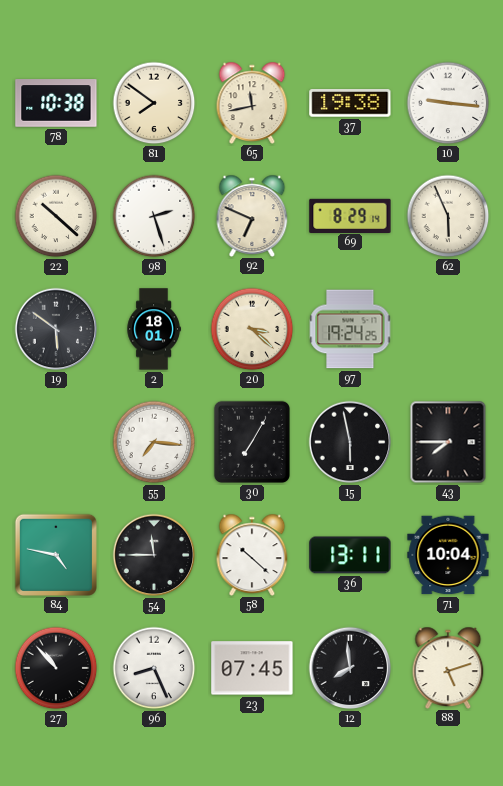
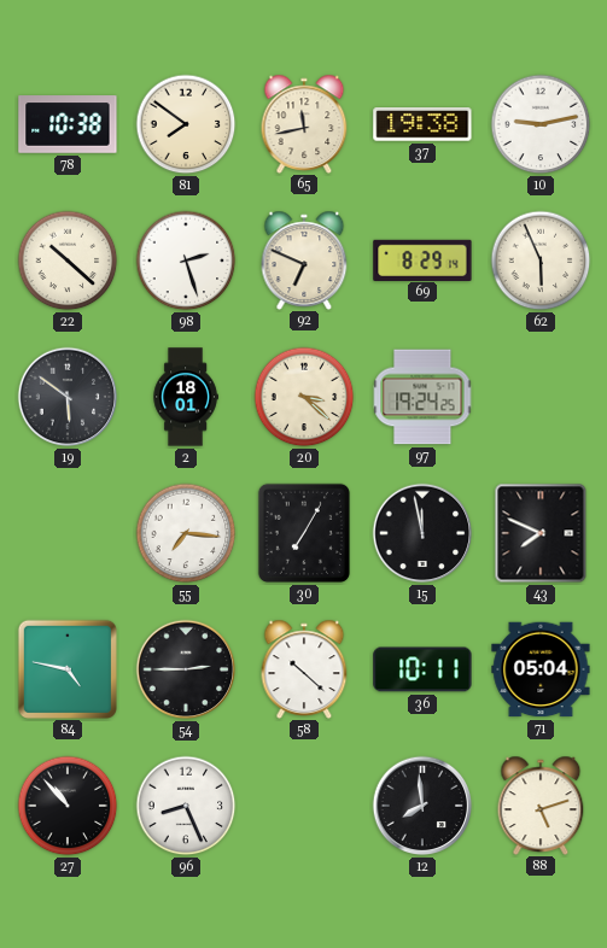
10: 9:16 -> 9:13 (541, 124)
15: 5:58 -> 11:58 (422, 533)
43: 7:45 -> 7:49 (541, 533)
54: 11:45 -> 2:45 (186, 669)
36: 13:11 -> 10:11 (422, 669)
71: 10:04 -> 05:04 (541, 669)
23: 07:45 -> none (252, 668)
